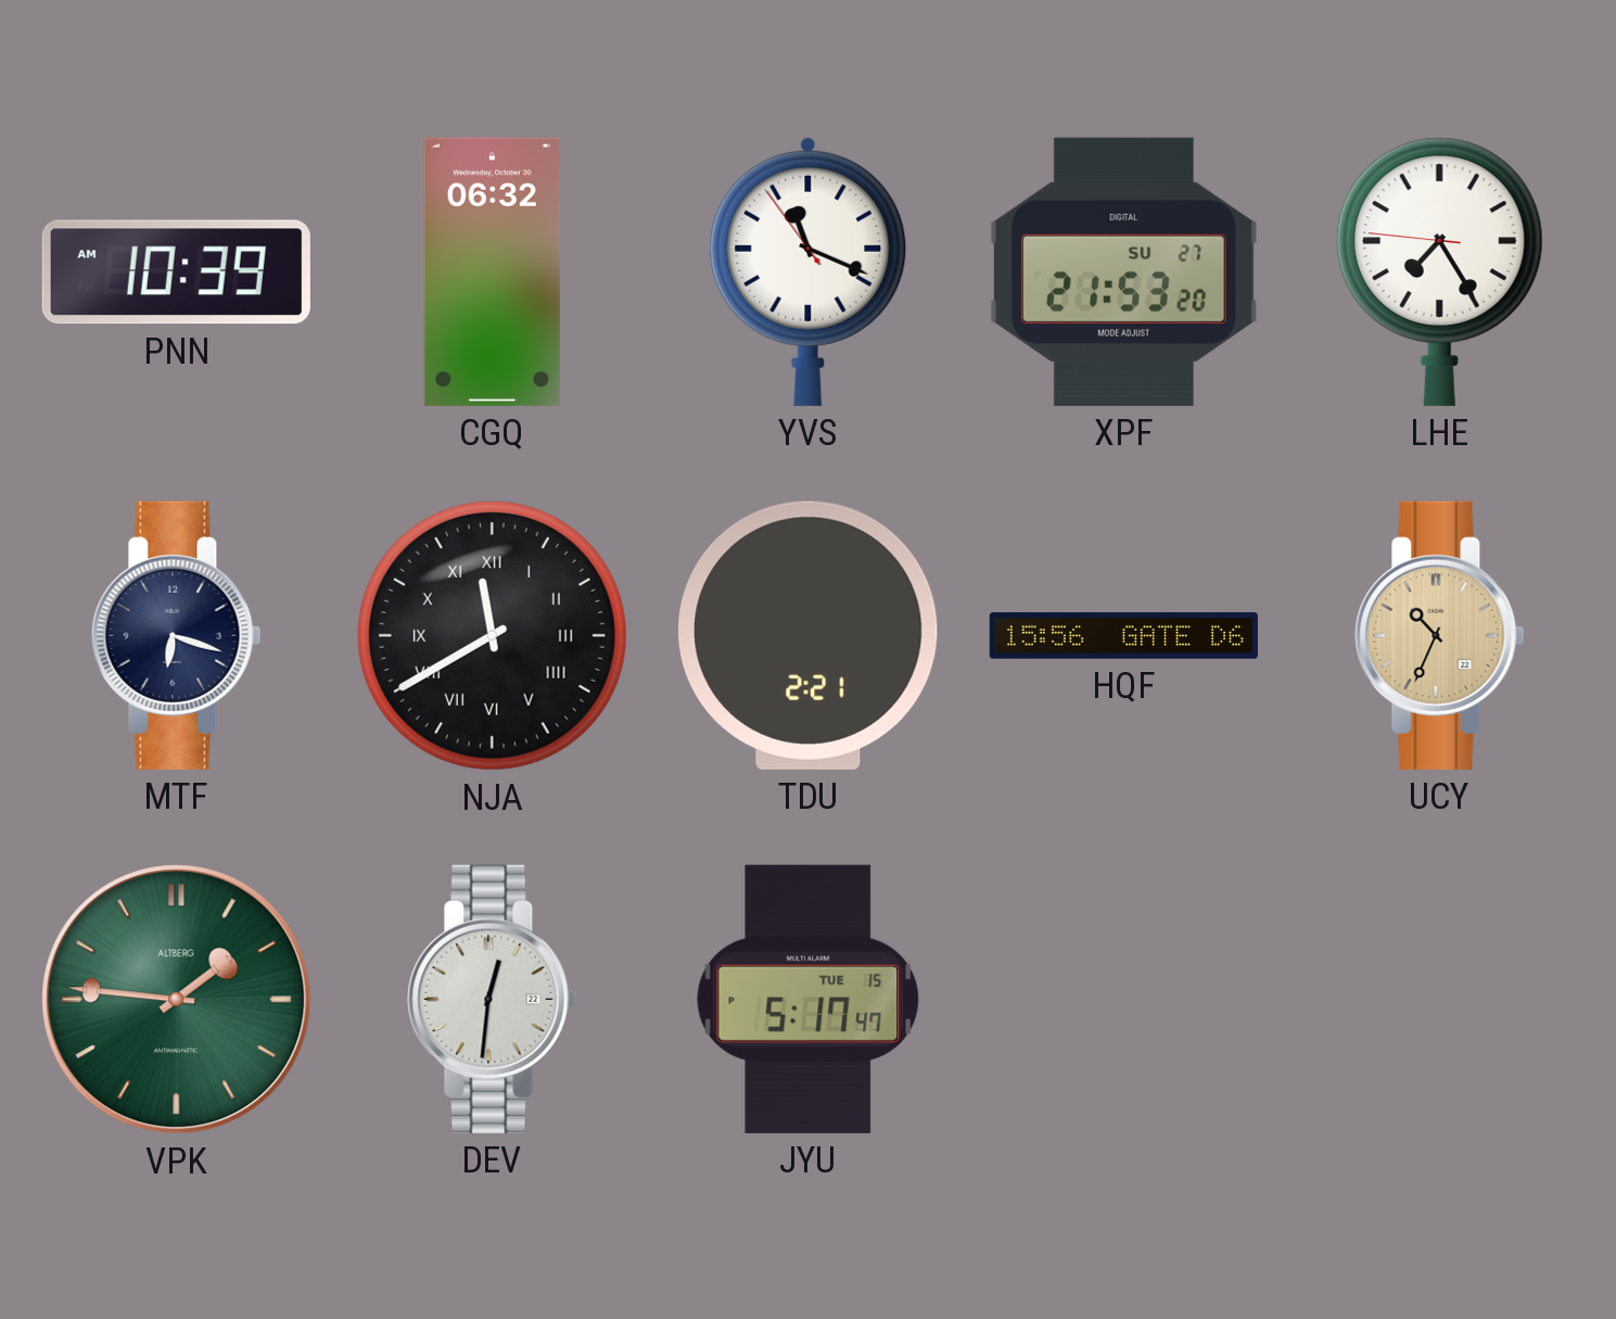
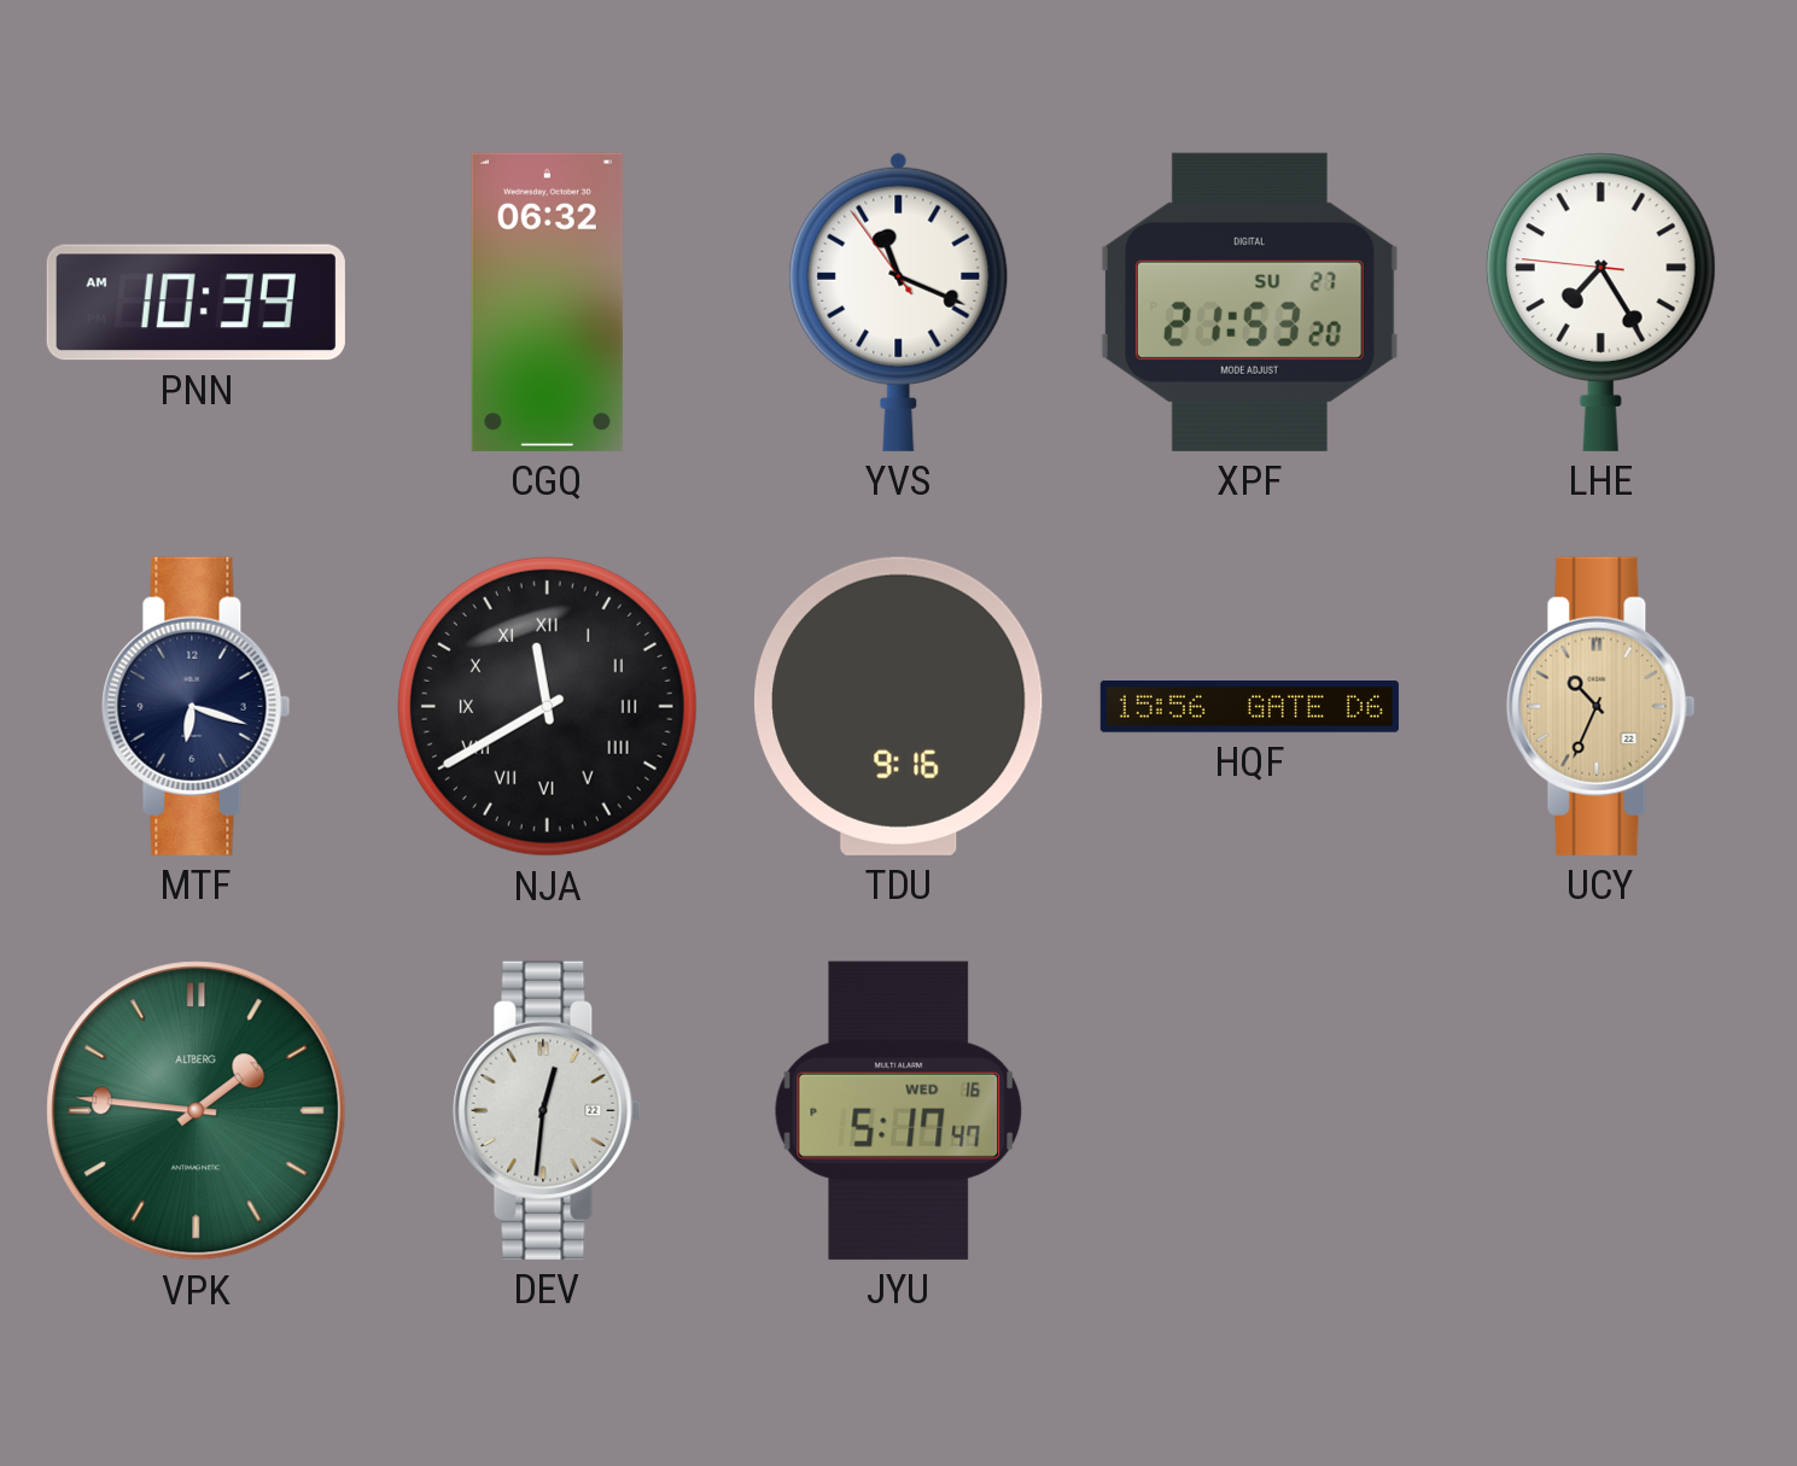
TDU: 2:21 -> 9:16 (899, 706)
JYU date: TUE 15 -> WED 16 (899, 1110)
